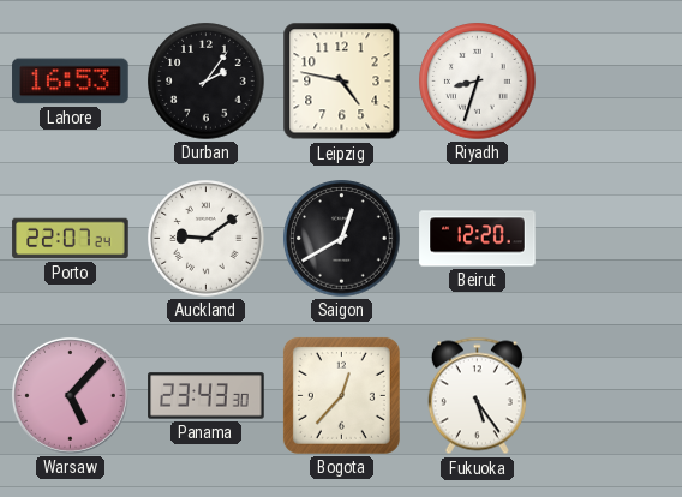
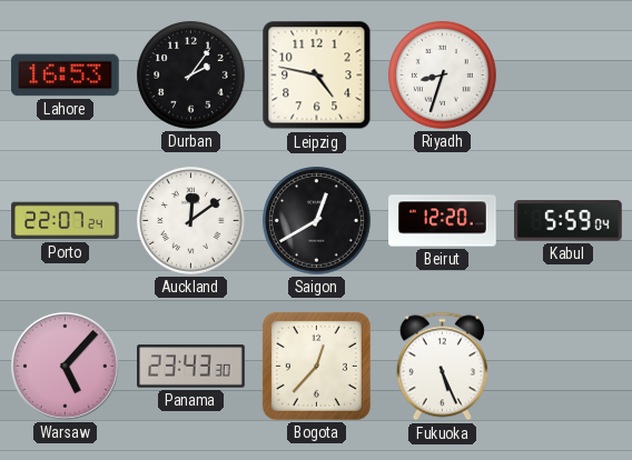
Auckland: 9:09 -> 12:09 (191, 221)
Kabul: none -> 5:59 (569, 221)
Fukuoka: 5:24 -> 5:26 (442, 367)
